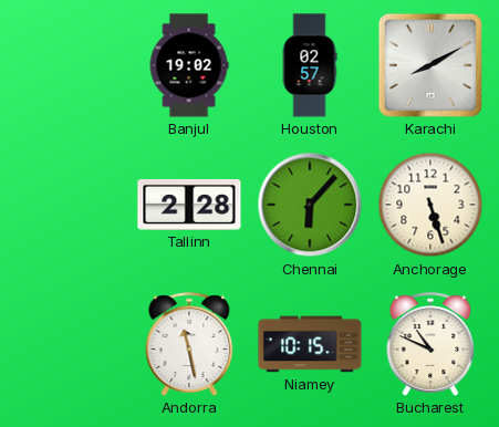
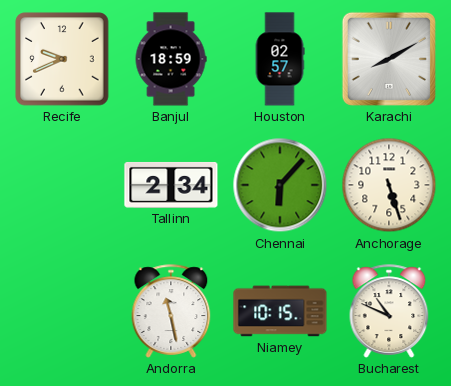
Recife: none -> 9:41 (62, 59)
Banjul: 19:02 -> 18:59 (171, 59)
Tallinn: 2:28 -> 2:34 (171, 185)
